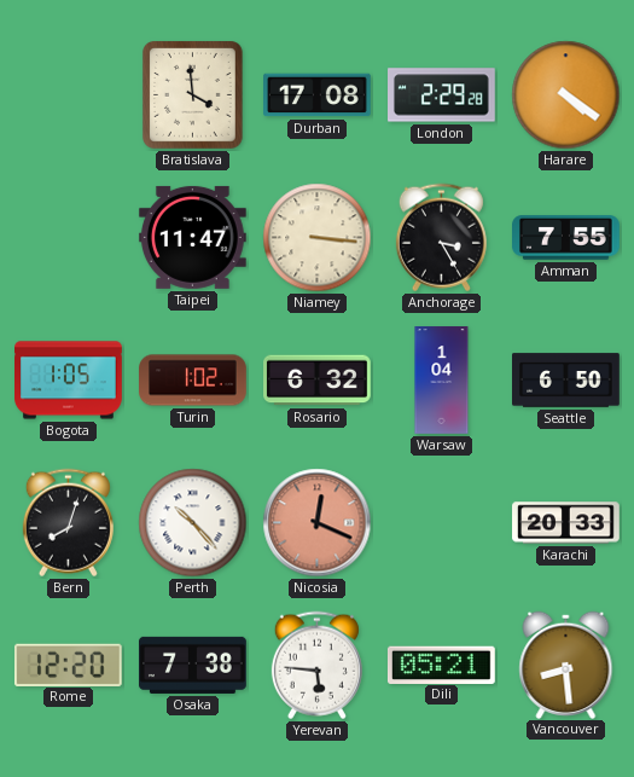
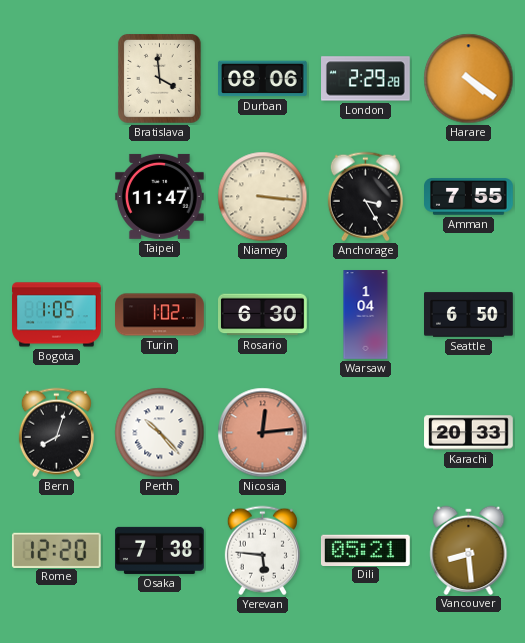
Durban: 17:08 -> 08:06 (263, 79)
Rosario: 6:32 -> 6:30 (263, 315)
Nicosia: 12:19 -> 12:14 (263, 433)
